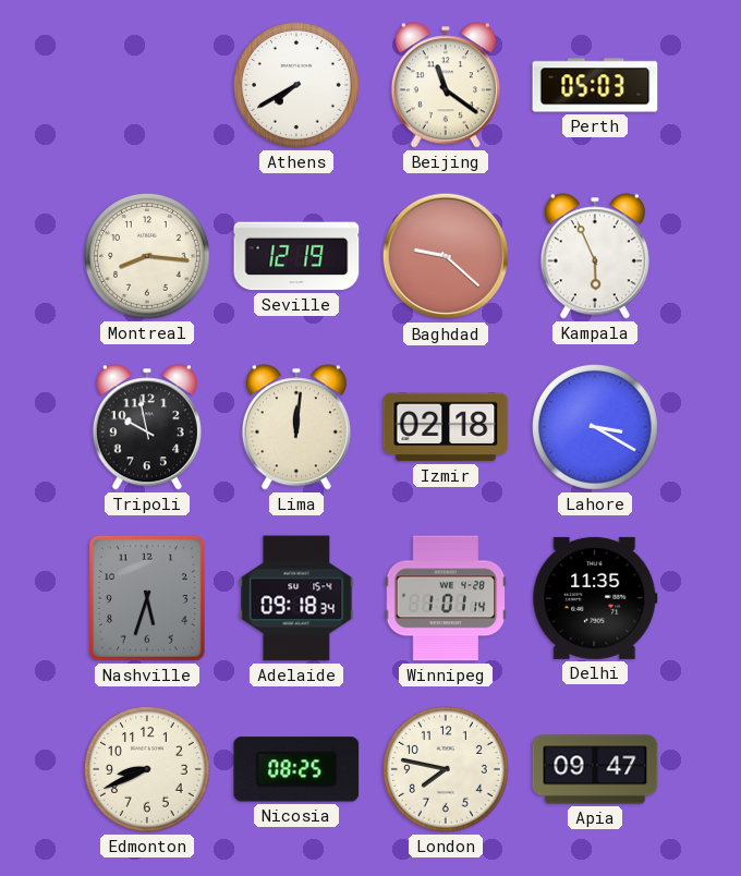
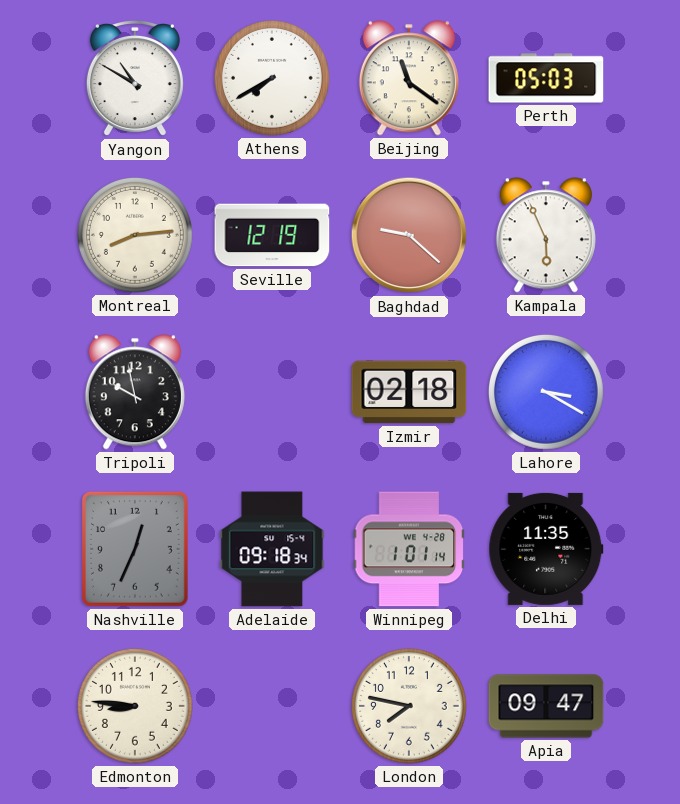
Yangon: none -> 10:50 (135, 79)
Montreal: 8:16 -> 8:14 (135, 235)
Lima: 12:01 -> none (296, 427)
Nashville: 5:33 -> 12:34 (135, 549)
Edmonton: 8:41 -> 8:46 (135, 706)
Nicosia: 08:25 -> none (296, 769)
